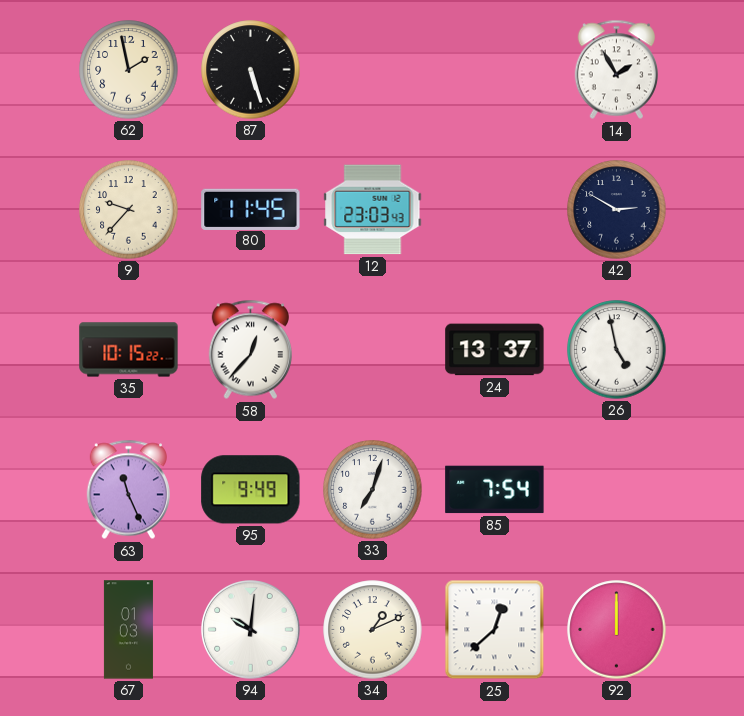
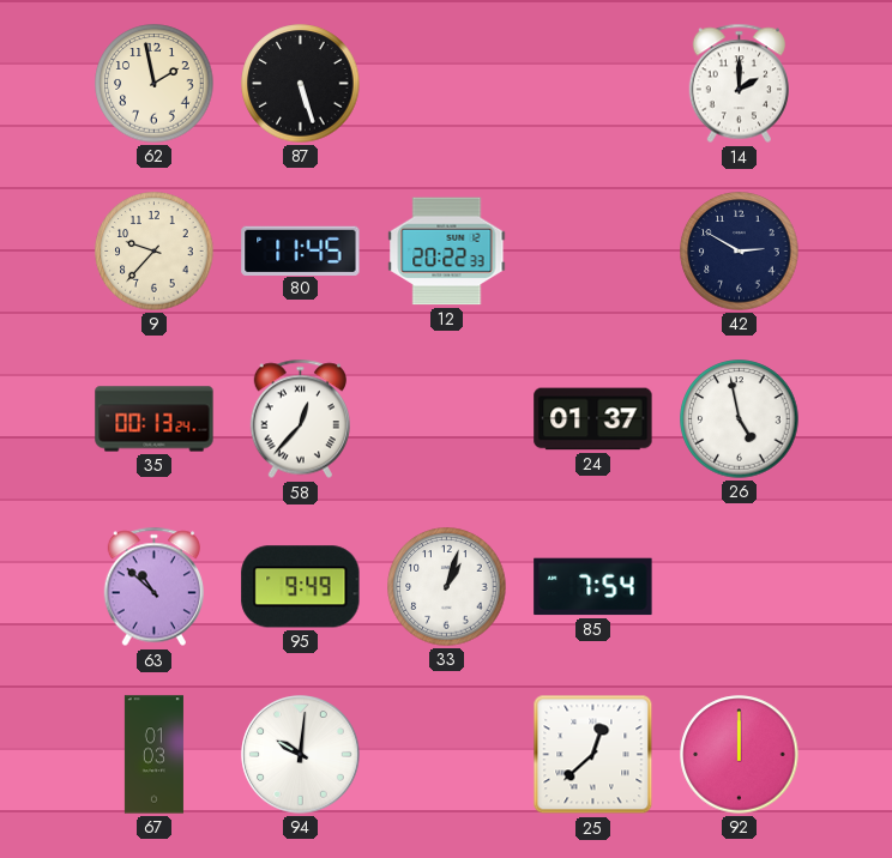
14: 1:55 -> 2:00 (739, 84)
12: 23:03 -> 20:22 (447, 252)
35: 10:15 -> 00:13 (155, 419)
24: 13:37 -> 01:37 (593, 419)
63: 11:26 -> 10:52 (153, 587)
33: 7:03 -> 1:03 (447, 587)
34: 1:11 -> none (373, 630)
